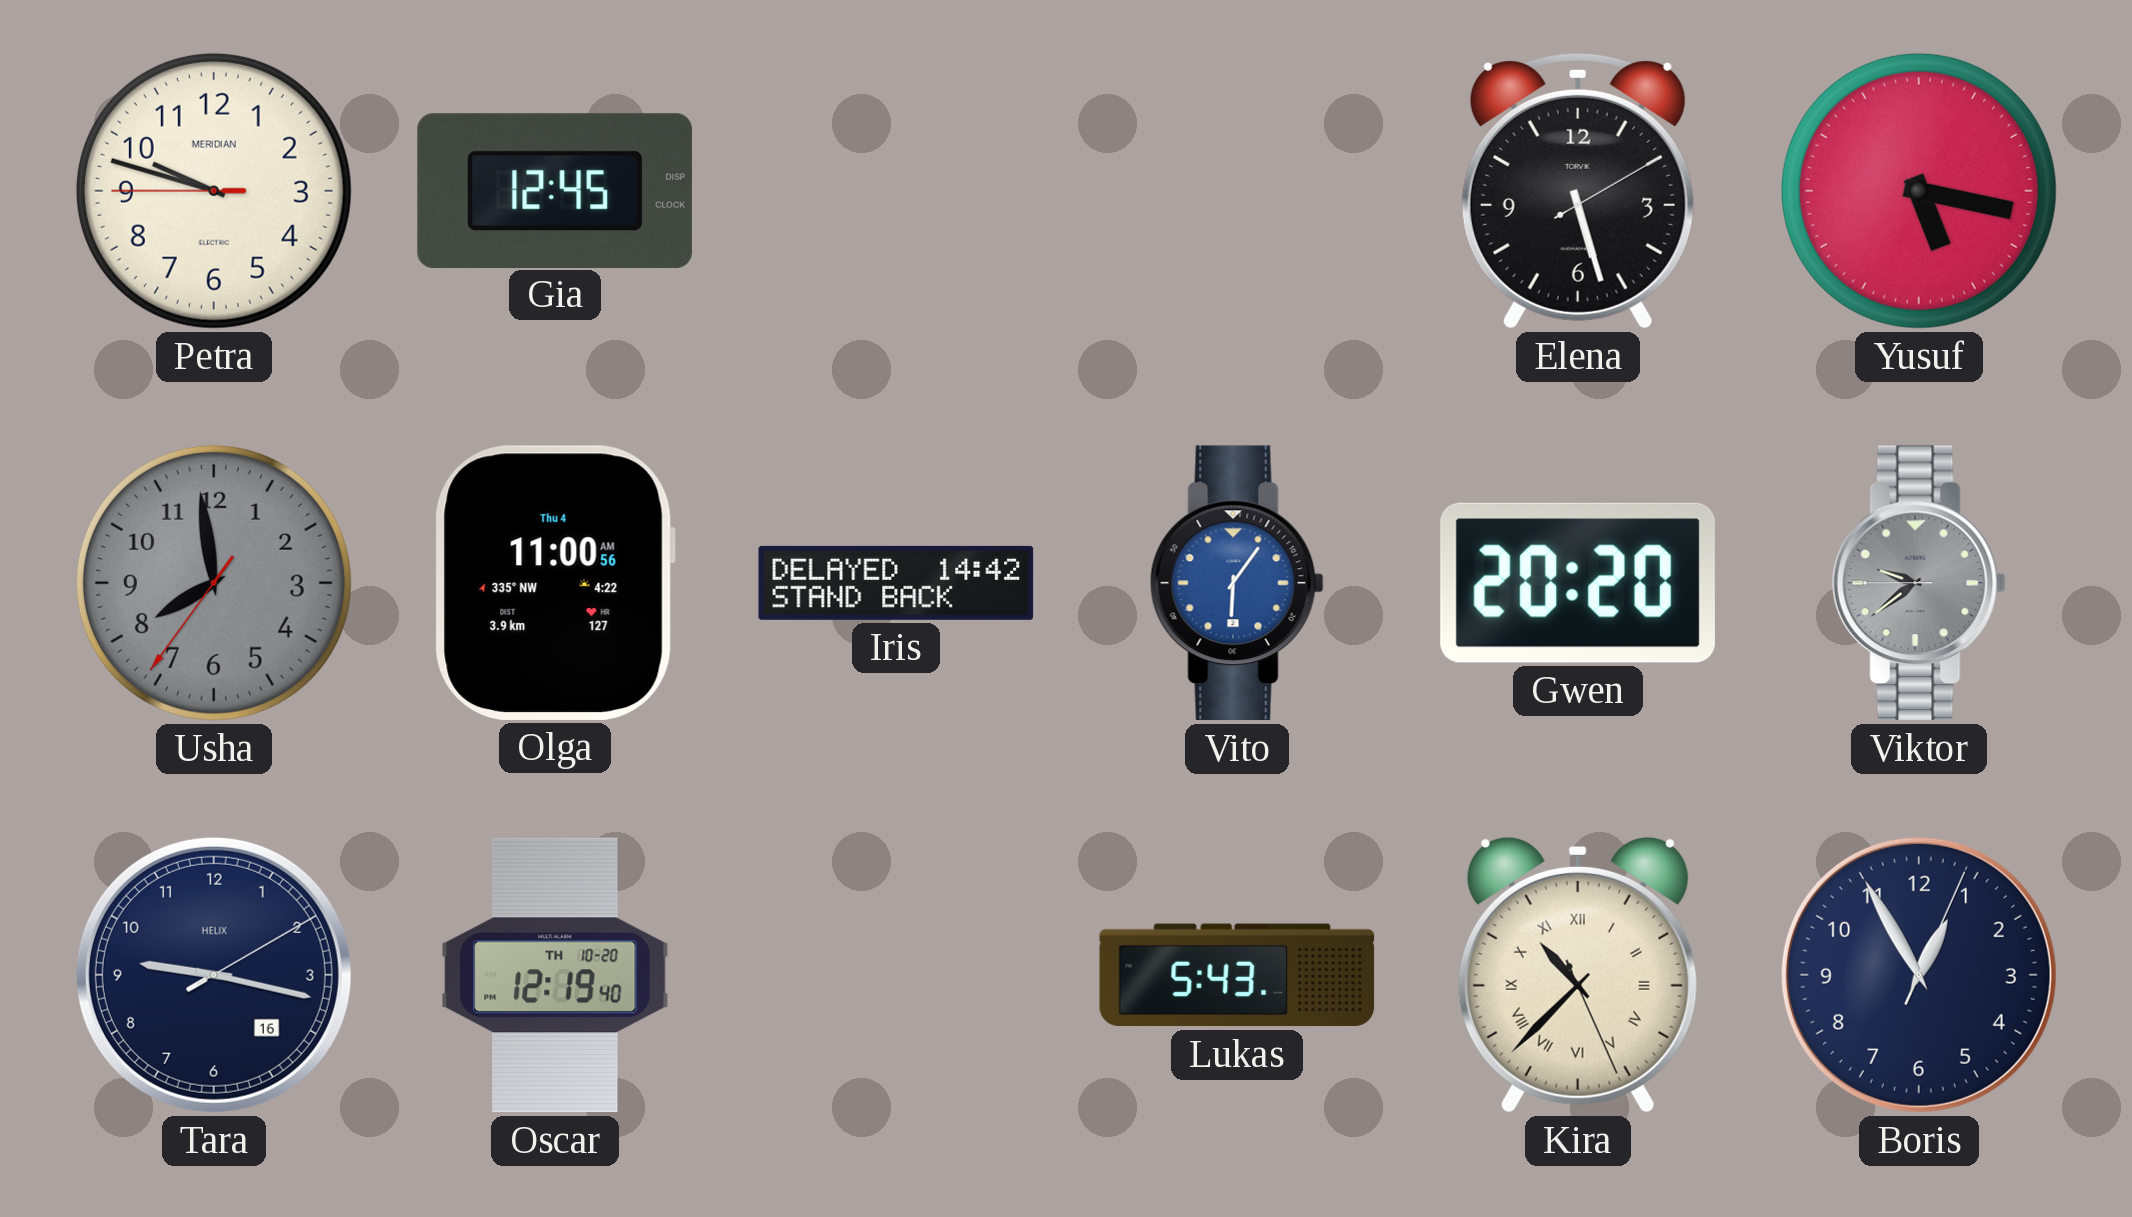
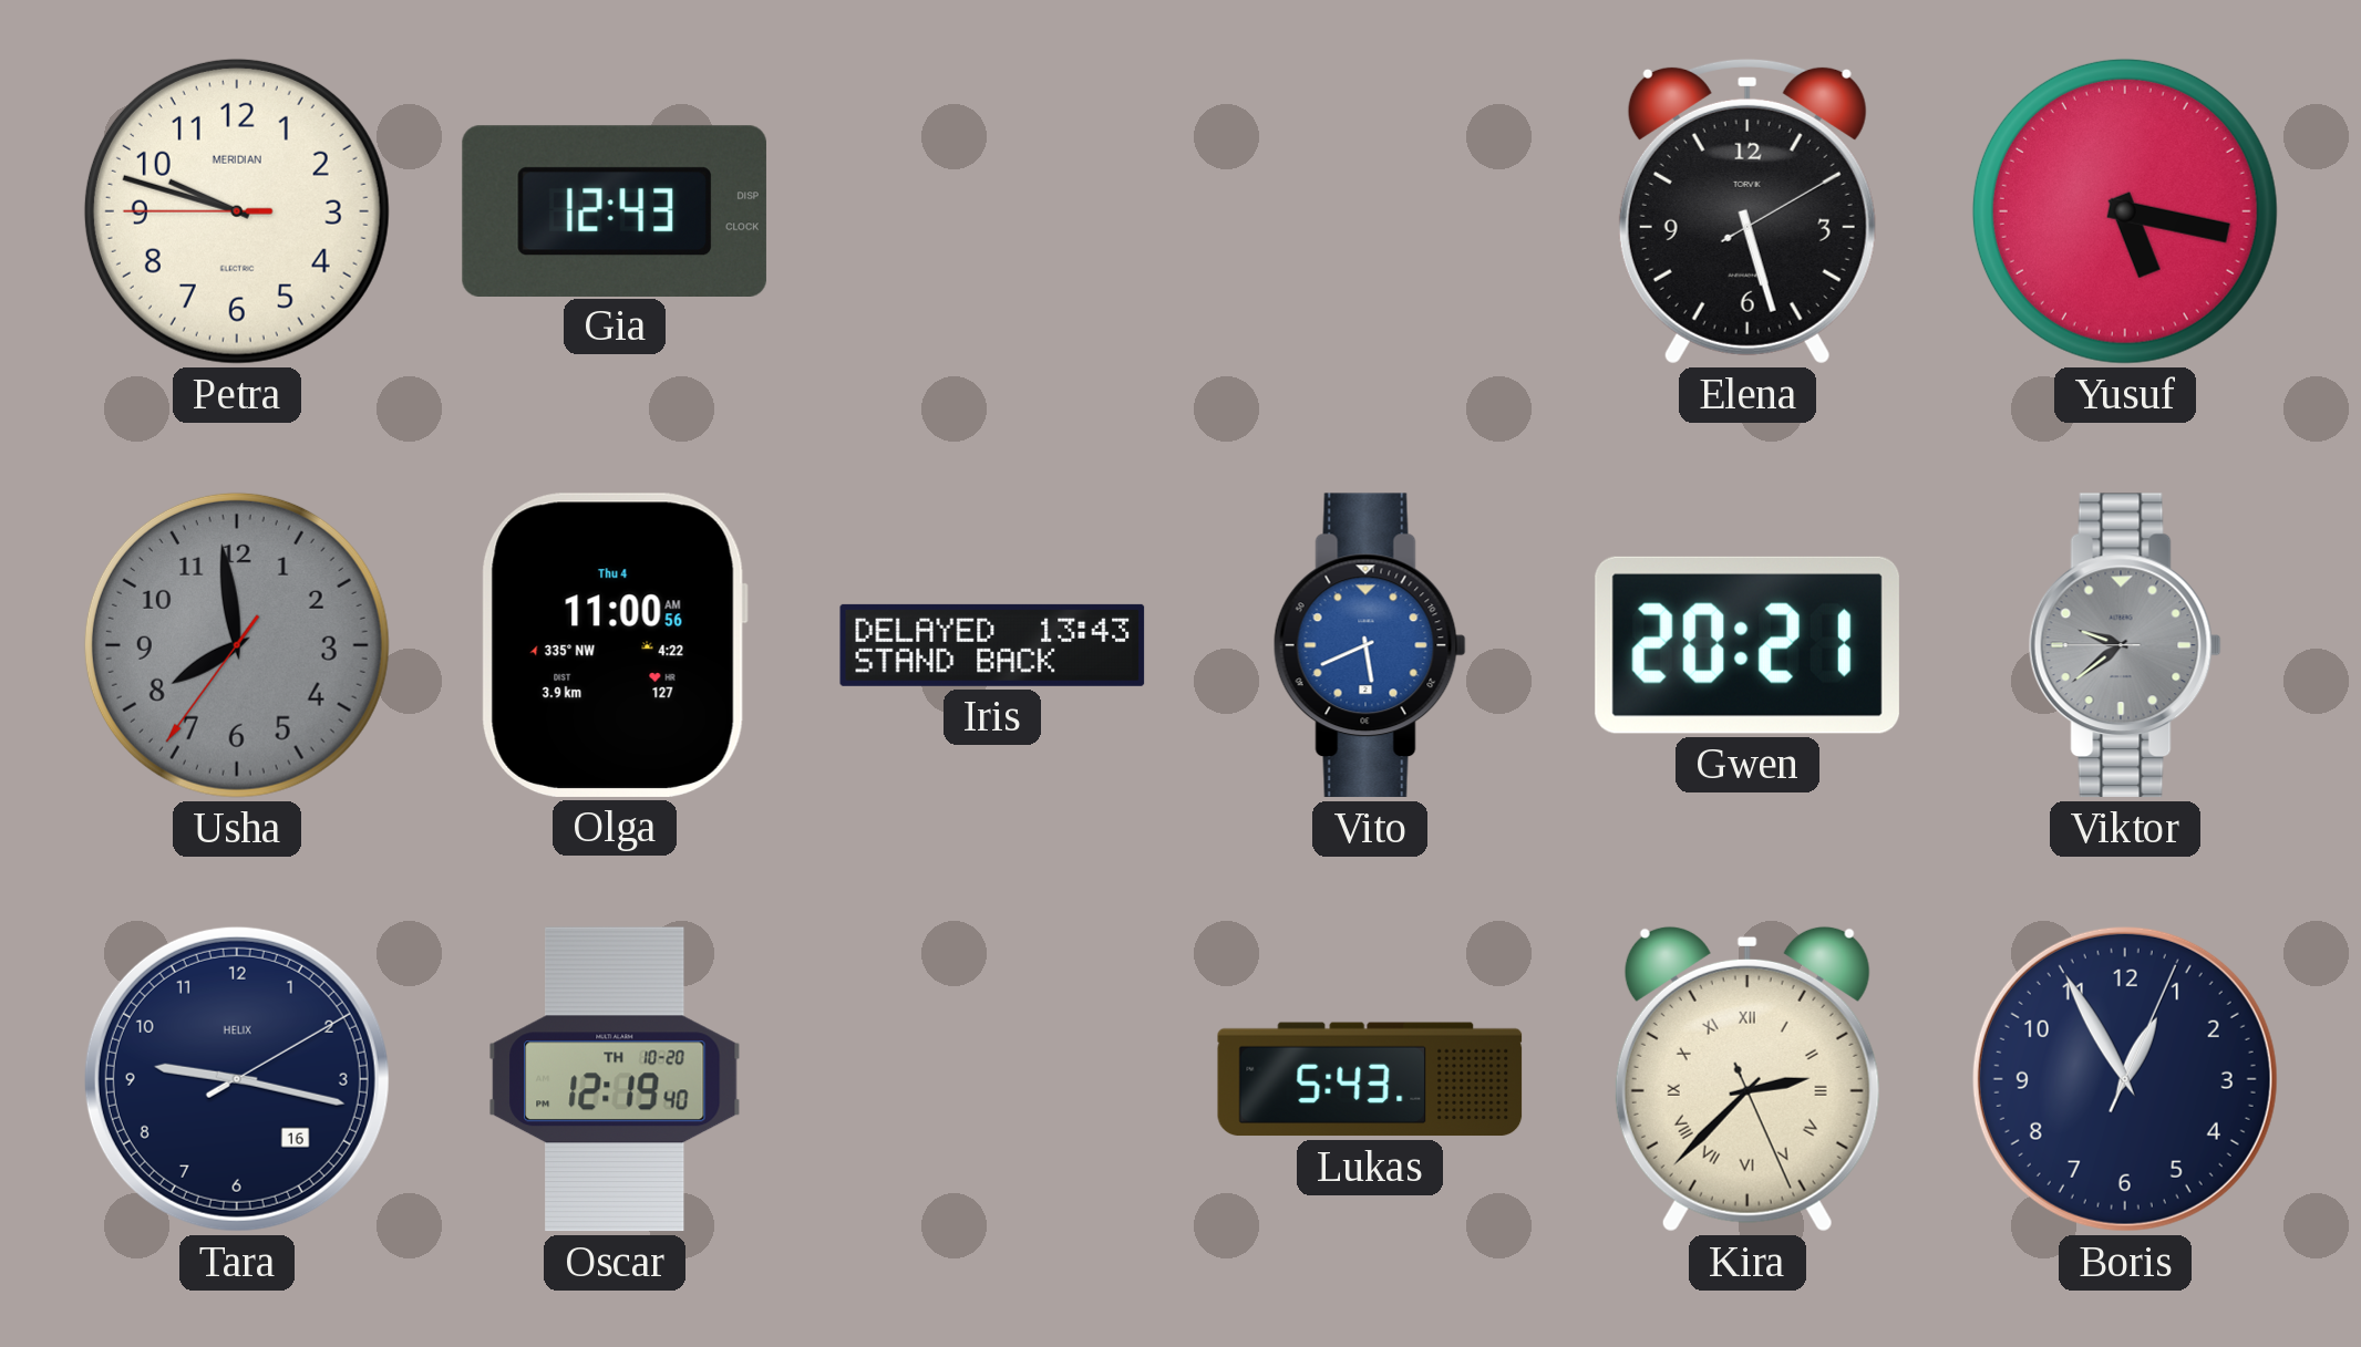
Gia: 12:45 -> 12:43 (615, 210)
Iris: 14:42 -> 13:43 (992, 645)
Vito: 6:06 -> 5:41 (1370, 645)
Gwen: 20:20 -> 20:21 (1747, 645)
Kira: 10:37 -> 2:37 (1747, 1079)
